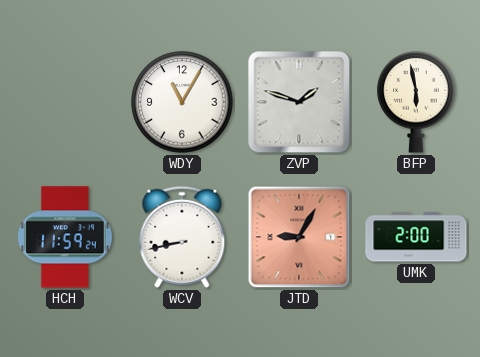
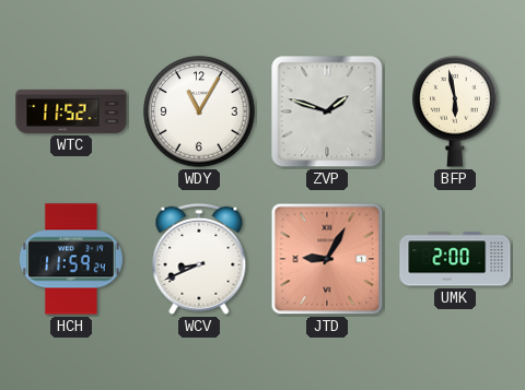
WTC: none -> 11:52 (71, 111)
WCV: 8:43 -> 8:41 (199, 259)
